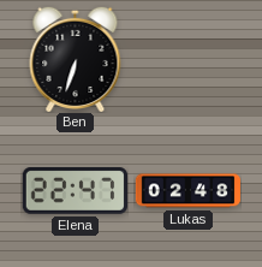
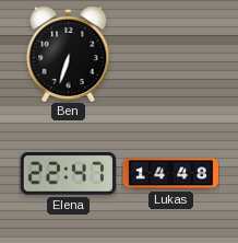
Lukas: 02:48 -> 14:48 (170, 174)
